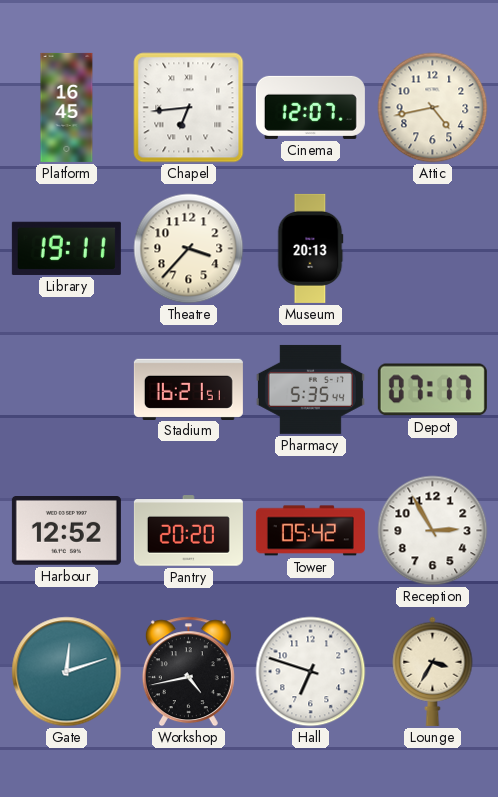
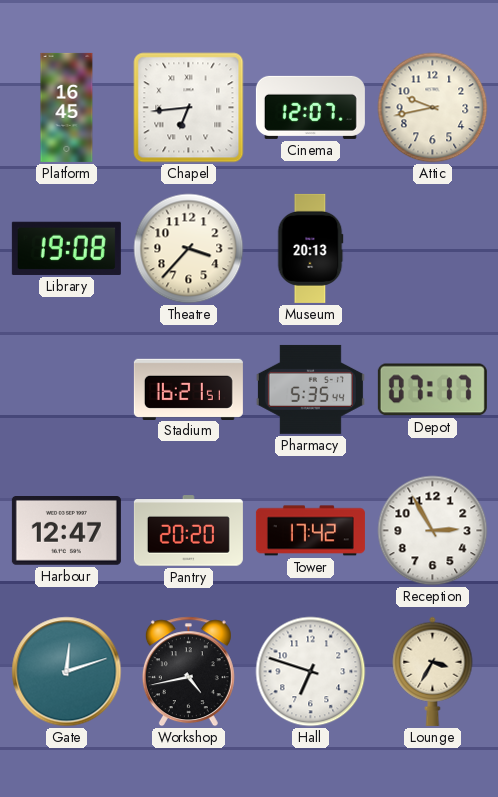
Attic: 4:43 -> 9:43 (433, 108)
Library: 19:11 -> 19:08 (66, 248)
Harbour: 12:52 -> 12:47 (66, 531)
Tower: 05:42 -> 17:42 (310, 531)
